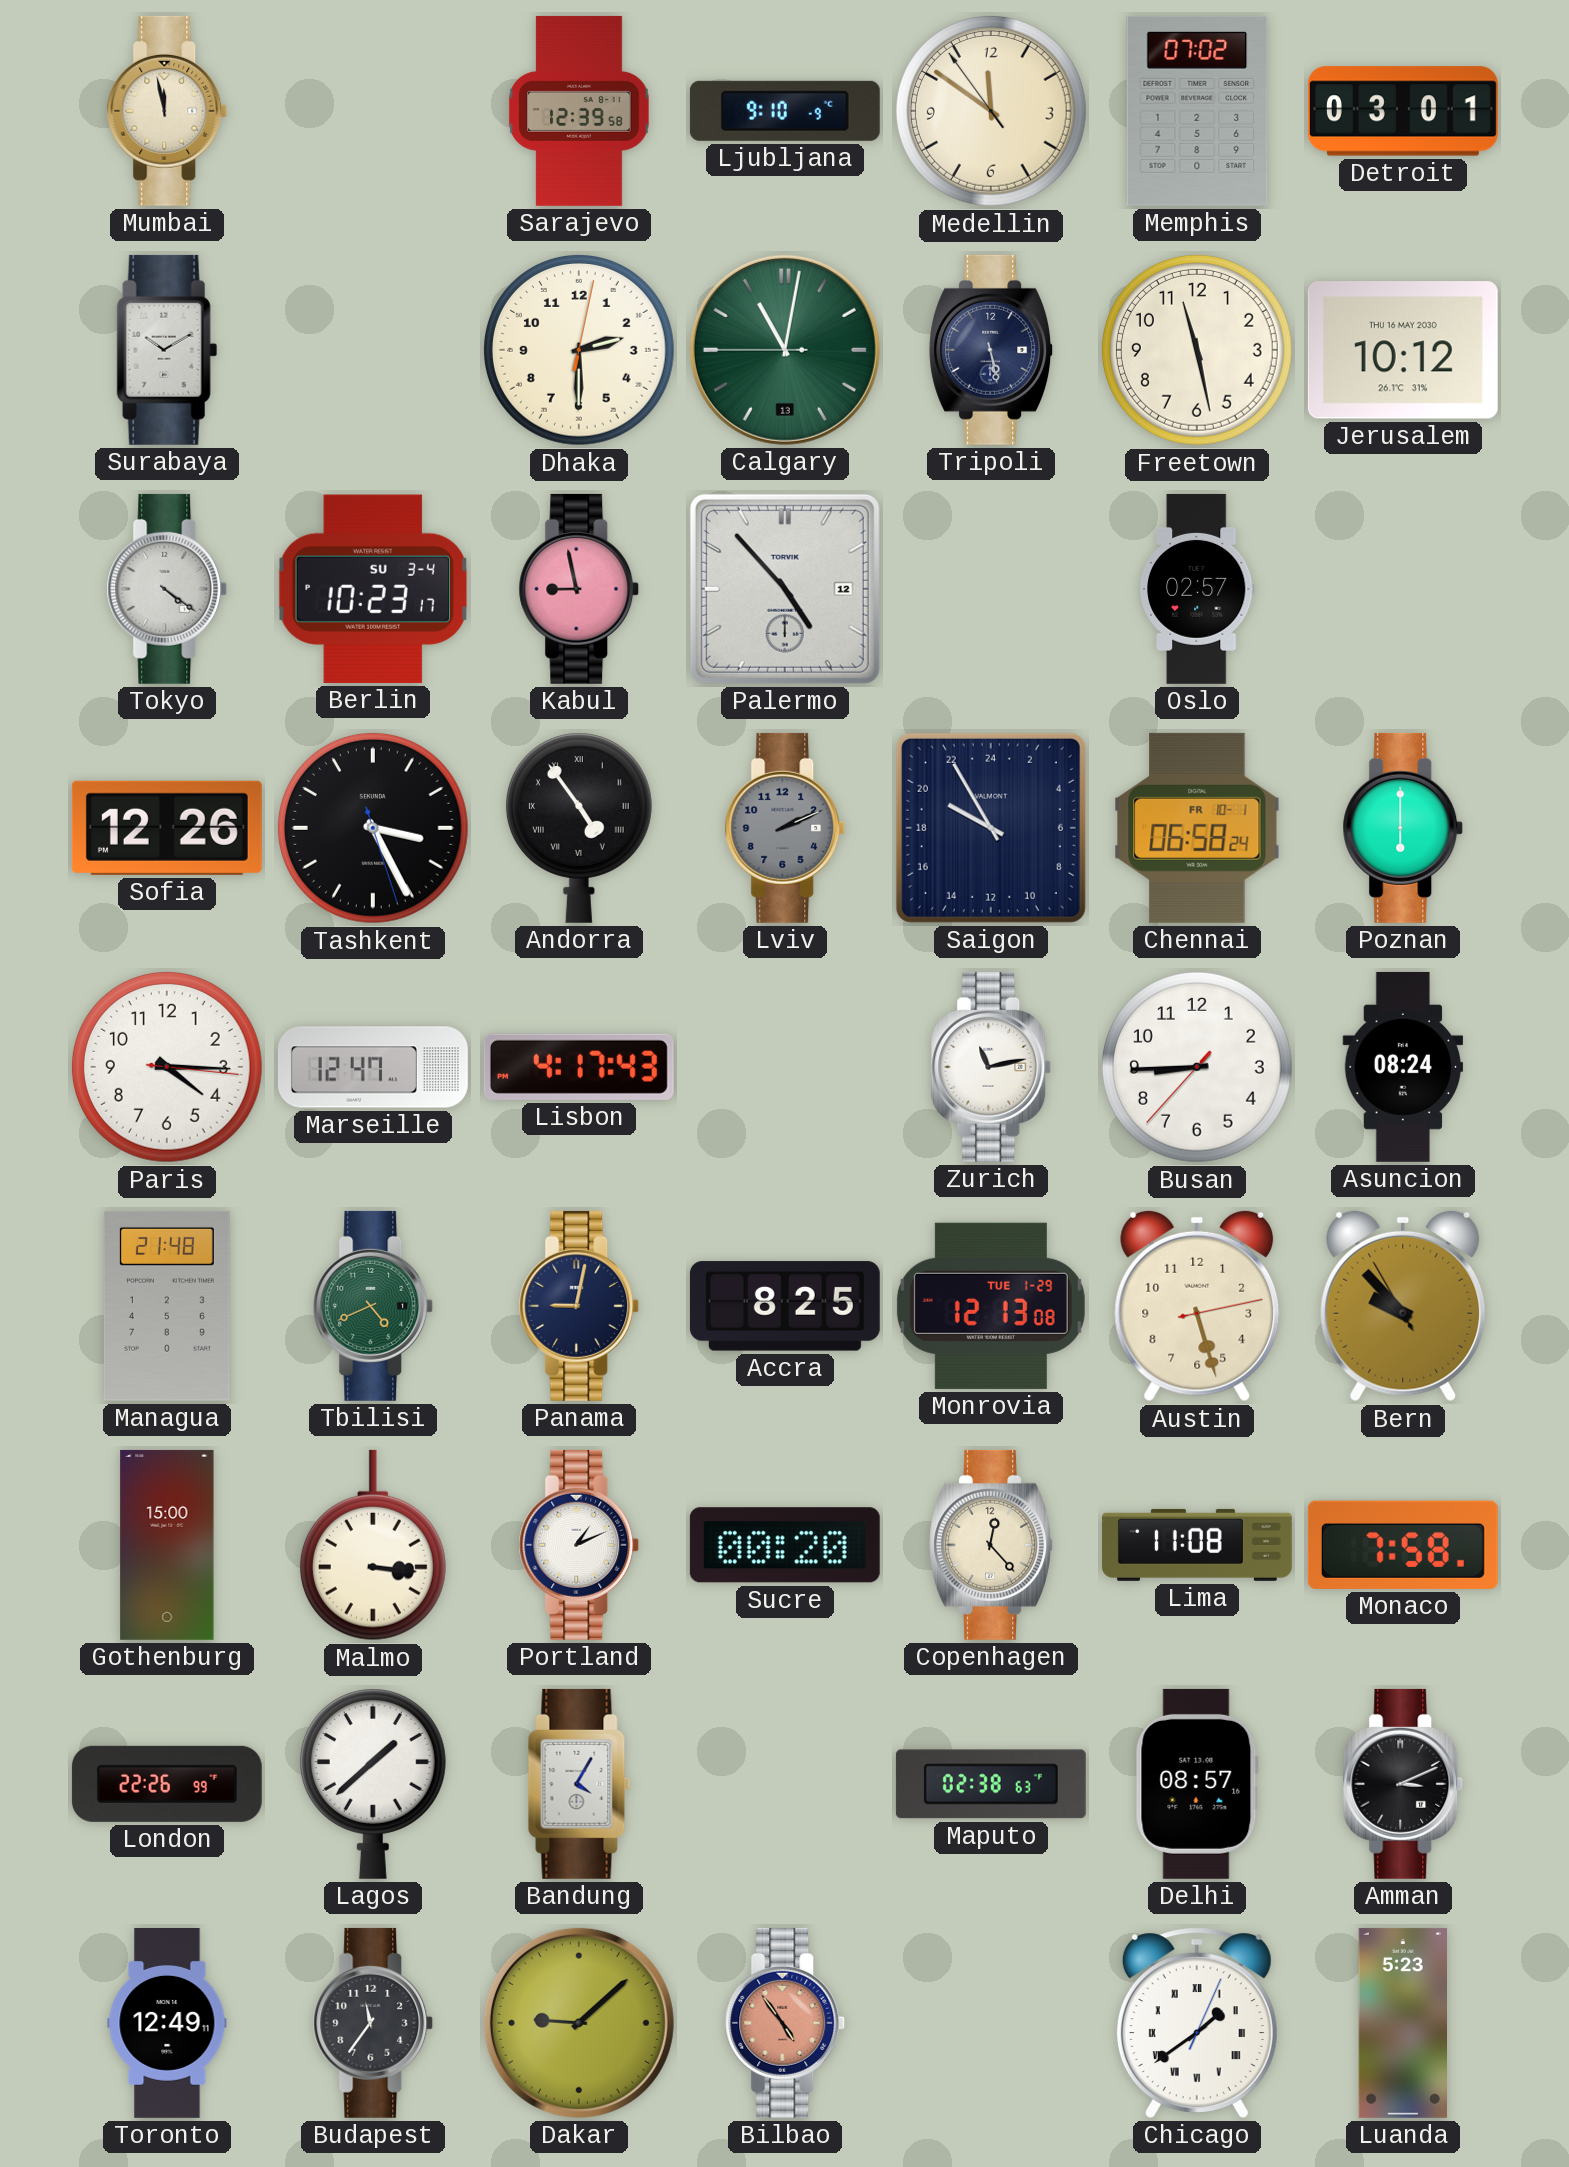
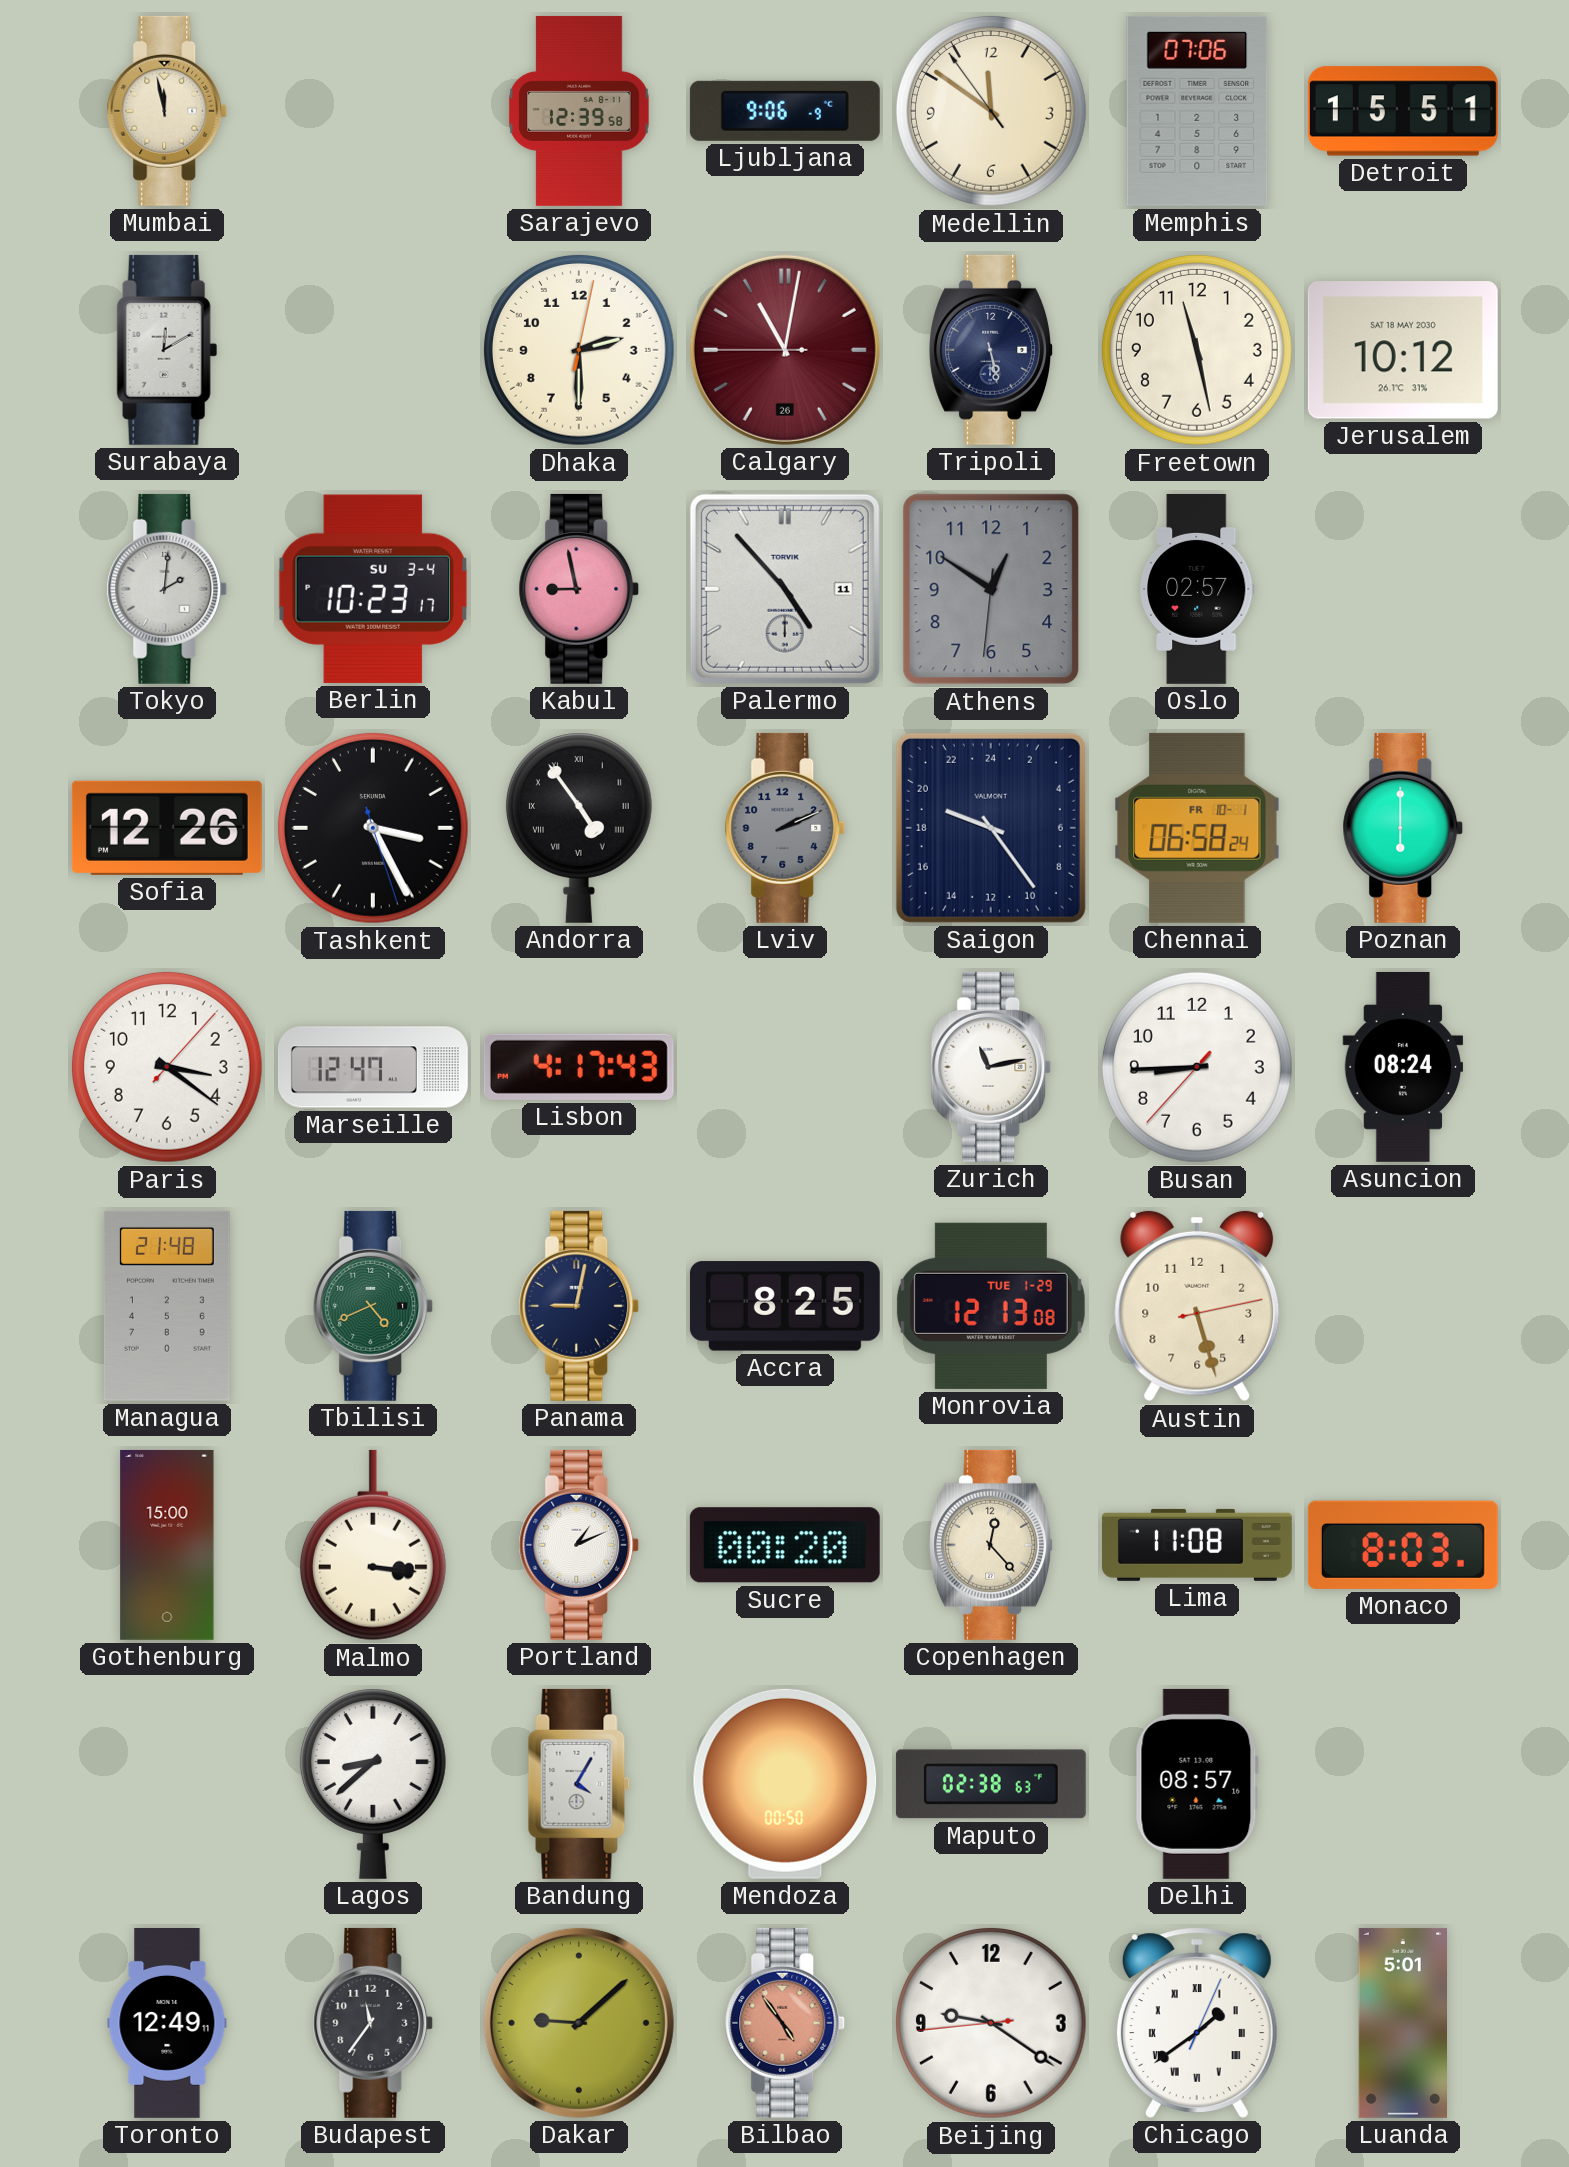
Ljubljana: 9:10 -> 9:06 (785, 111)
Memphis: 07:02 -> 07:06 (1197, 111)
Detroit: 03:01 -> 15:51 (1403, 111)
Surabaya: 10:10 -> 12:10 (167, 350)
Calgary date: 13 -> 26 (785, 350)
Calgary dial: green -> burgundy (785, 350)
Jerusalem date: THU 16 MAY 2030 -> SAT 18 MAY 2030 (1403, 350)
Tokyo: 4:21 -> 2:01 (167, 589)
Palermo date: 12 -> 11 (785, 589)
Athens: none -> 12:50 (991, 589)
Saigon: 19:55 -> 19:24 (991, 828)
Paris: 4:15 -> 3:21 (167, 1067)
Bern: 9:52 -> none (1403, 1306)
Monaco: 7:58 -> 8:03 (1403, 1545)
London: 22:26 -> none (167, 1784)
Lagos: 1:38 -> 8:38 (373, 1784)
Mendoza: none -> 00:50 (785, 1784)
Amman: 3:11 -> none (1403, 1784)
Beijing: none -> 9:20 (991, 2023)
Luanda: 5:23 -> 5:01 (1402, 2023)
